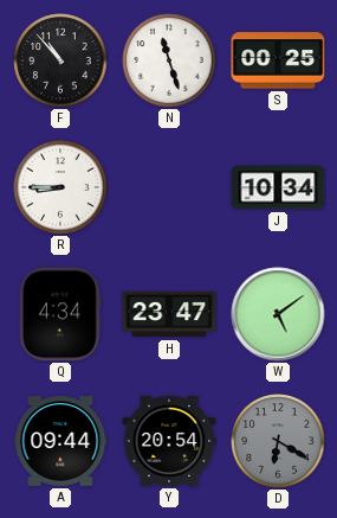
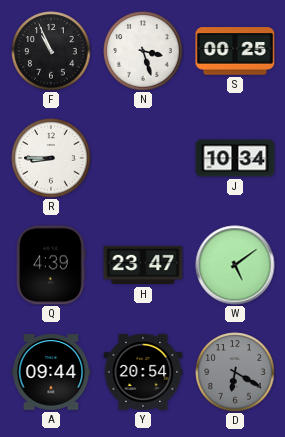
F: 10:53 -> 10:56 (51, 51)
N: 11:27 -> 3:27 (143, 51)
Q: 4:34 -> 4:39 (51, 265)
